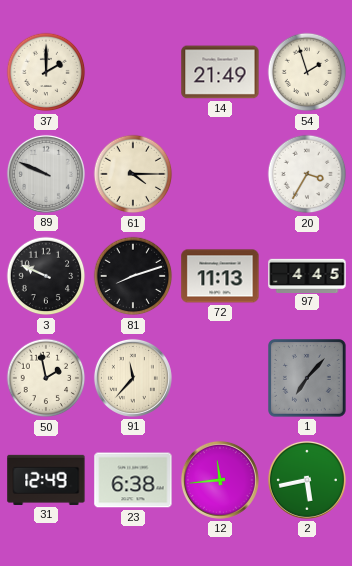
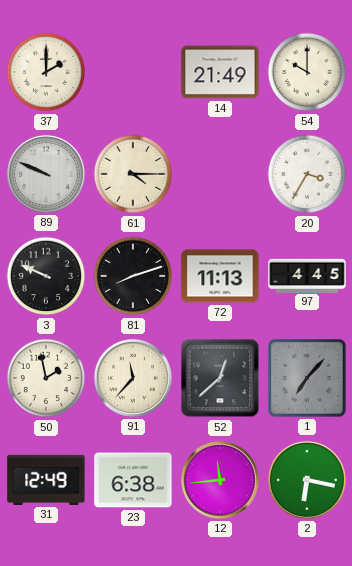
54: 1:57 -> 10:00 (307, 72)
52: none -> 12:38 (220, 378)
2: 5:43 -> 6:17 (307, 480)
